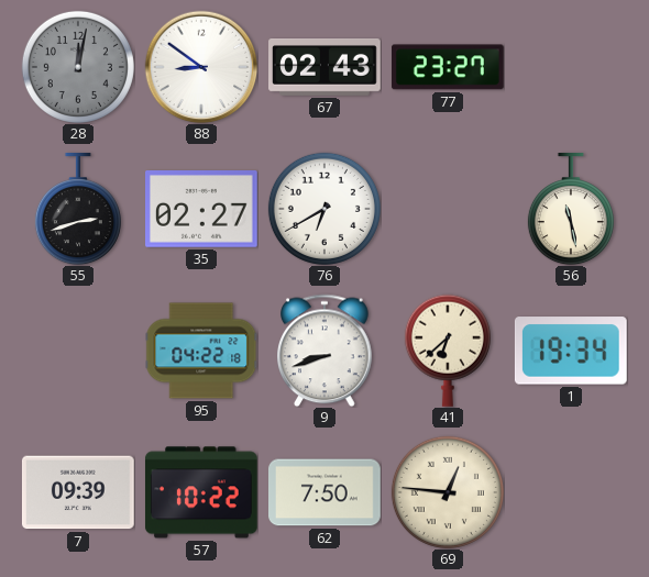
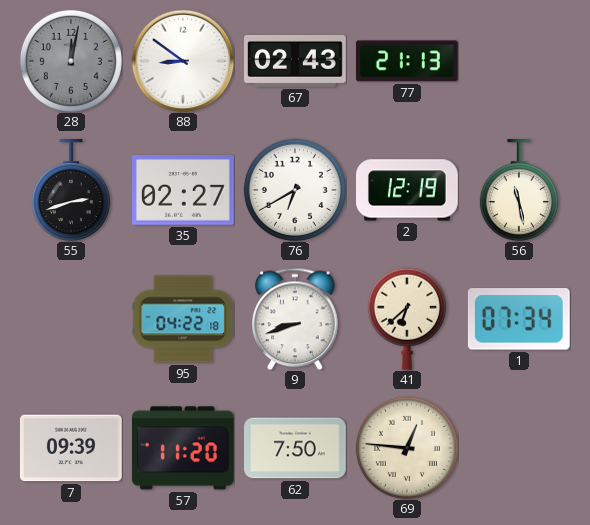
77: 23:27 -> 21:13 (407, 61)
2: none -> 12:19 (408, 190)
1: 19:34 -> 07:34 (519, 319)
57: 10:22 -> 11:20 (183, 448)
